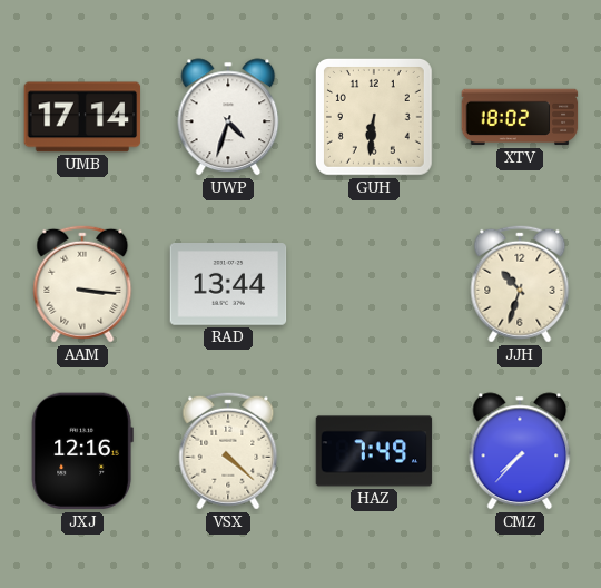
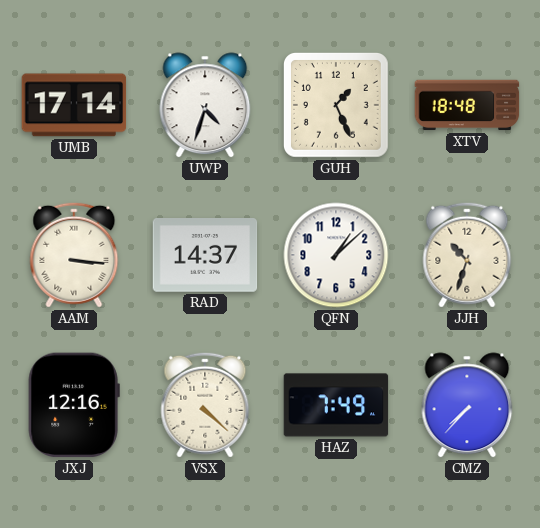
GUH: 6:31 -> 1:26 (336, 105)
XTV: 18:02 -> 18:48 (467, 105)
RAD: 13:44 -> 14:37 (205, 256)
QFN: none -> 1:08 (336, 255)
